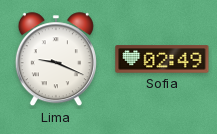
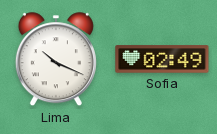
Lima: 9:19 -> 10:19 (56, 60)
